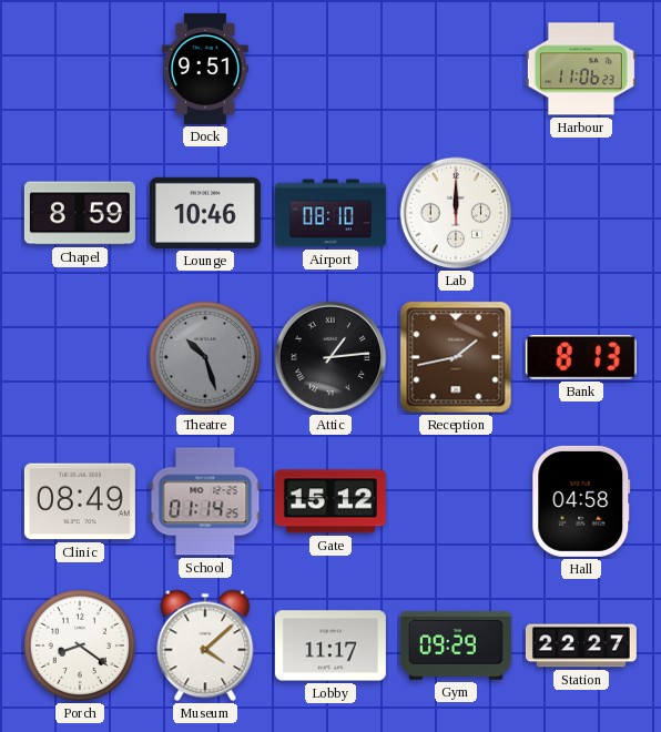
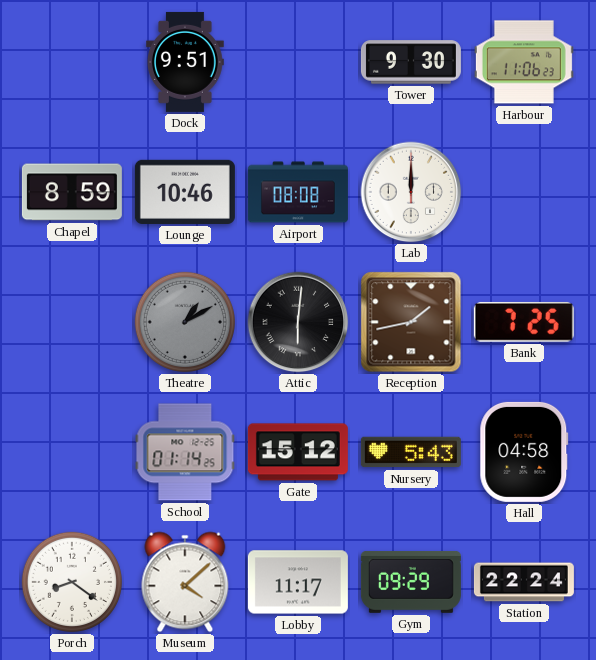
Tower: none -> 9:30 (411, 62)
Airport: 08:10 -> 08:08 (298, 192)
Theatre: 10:27 -> 1:10 (185, 322)
Attic: 1:14 -> 6:01 (298, 322)
Bank: 8:13 -> 7:25 (524, 322)
Clinic: 08:49 -> none (80, 501)
Nursery: none -> 5:43 (411, 452)
Station: 22:27 -> 22:24 (524, 582)
